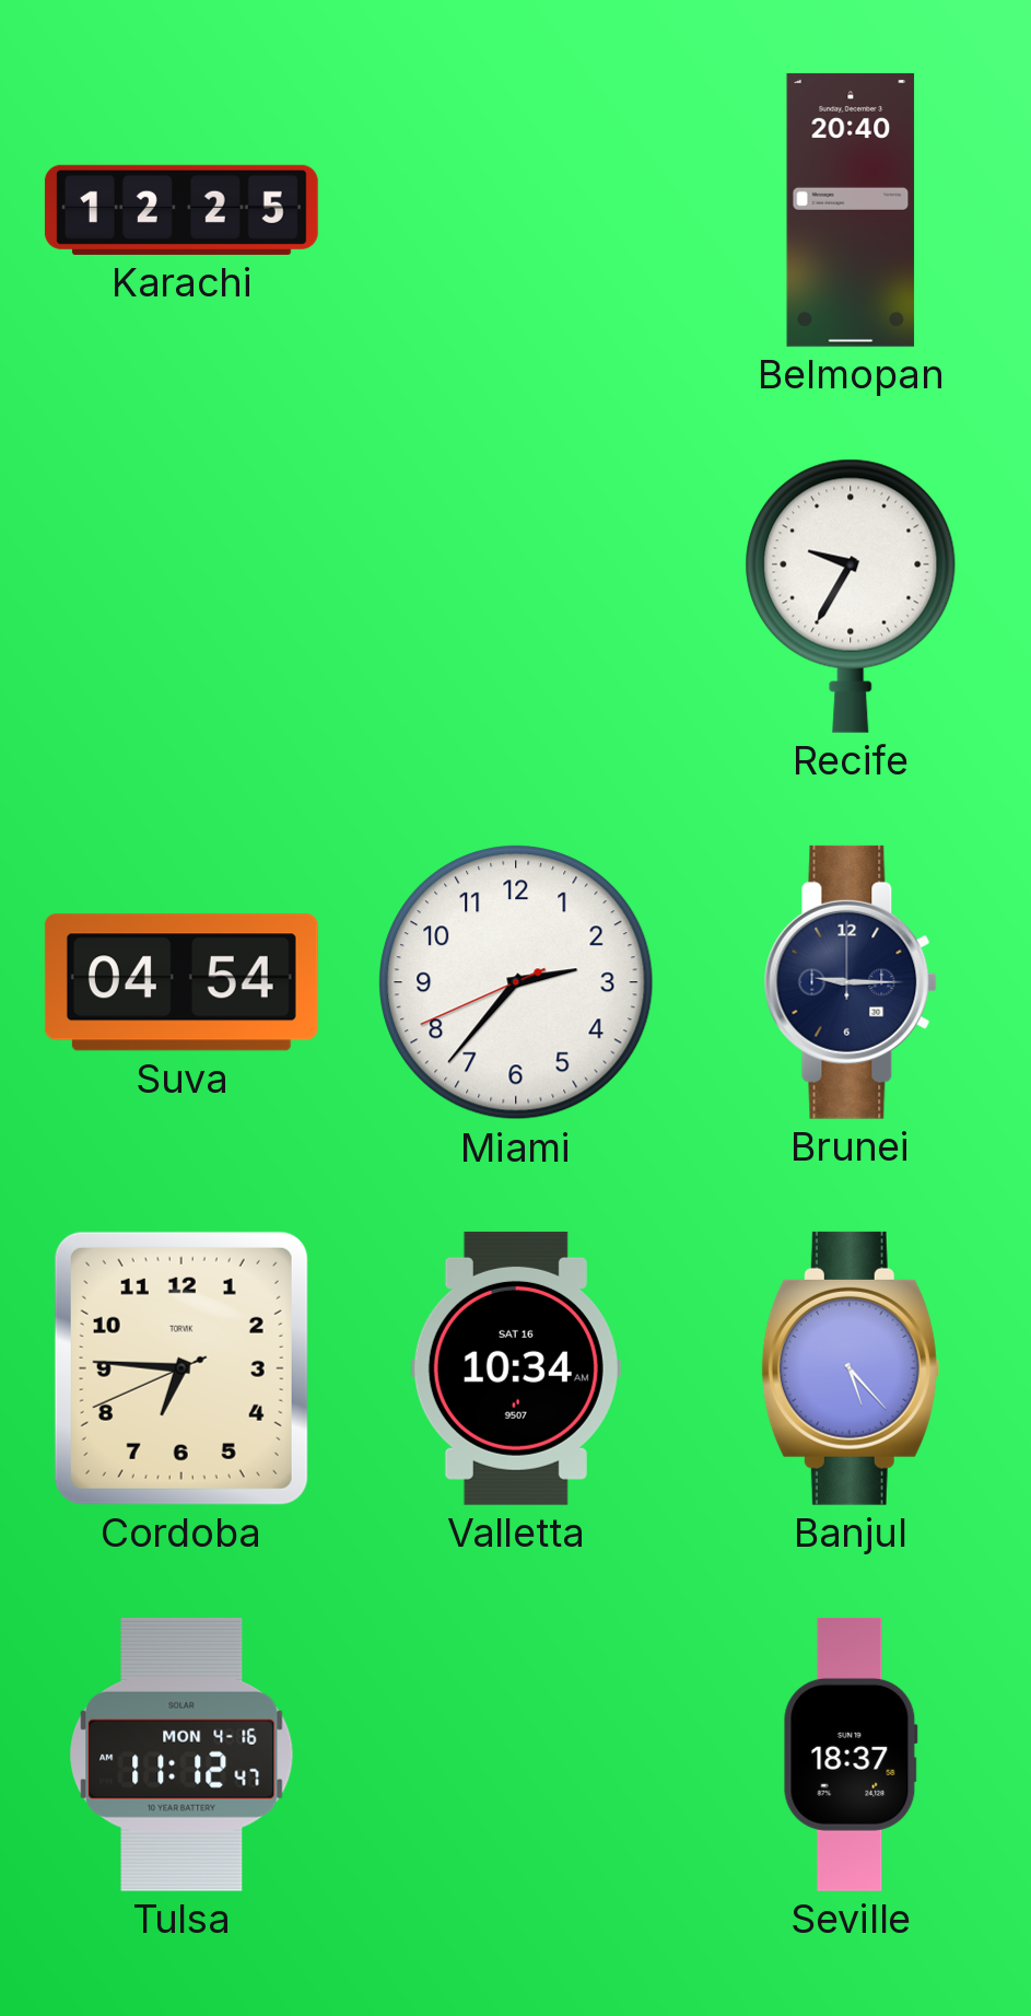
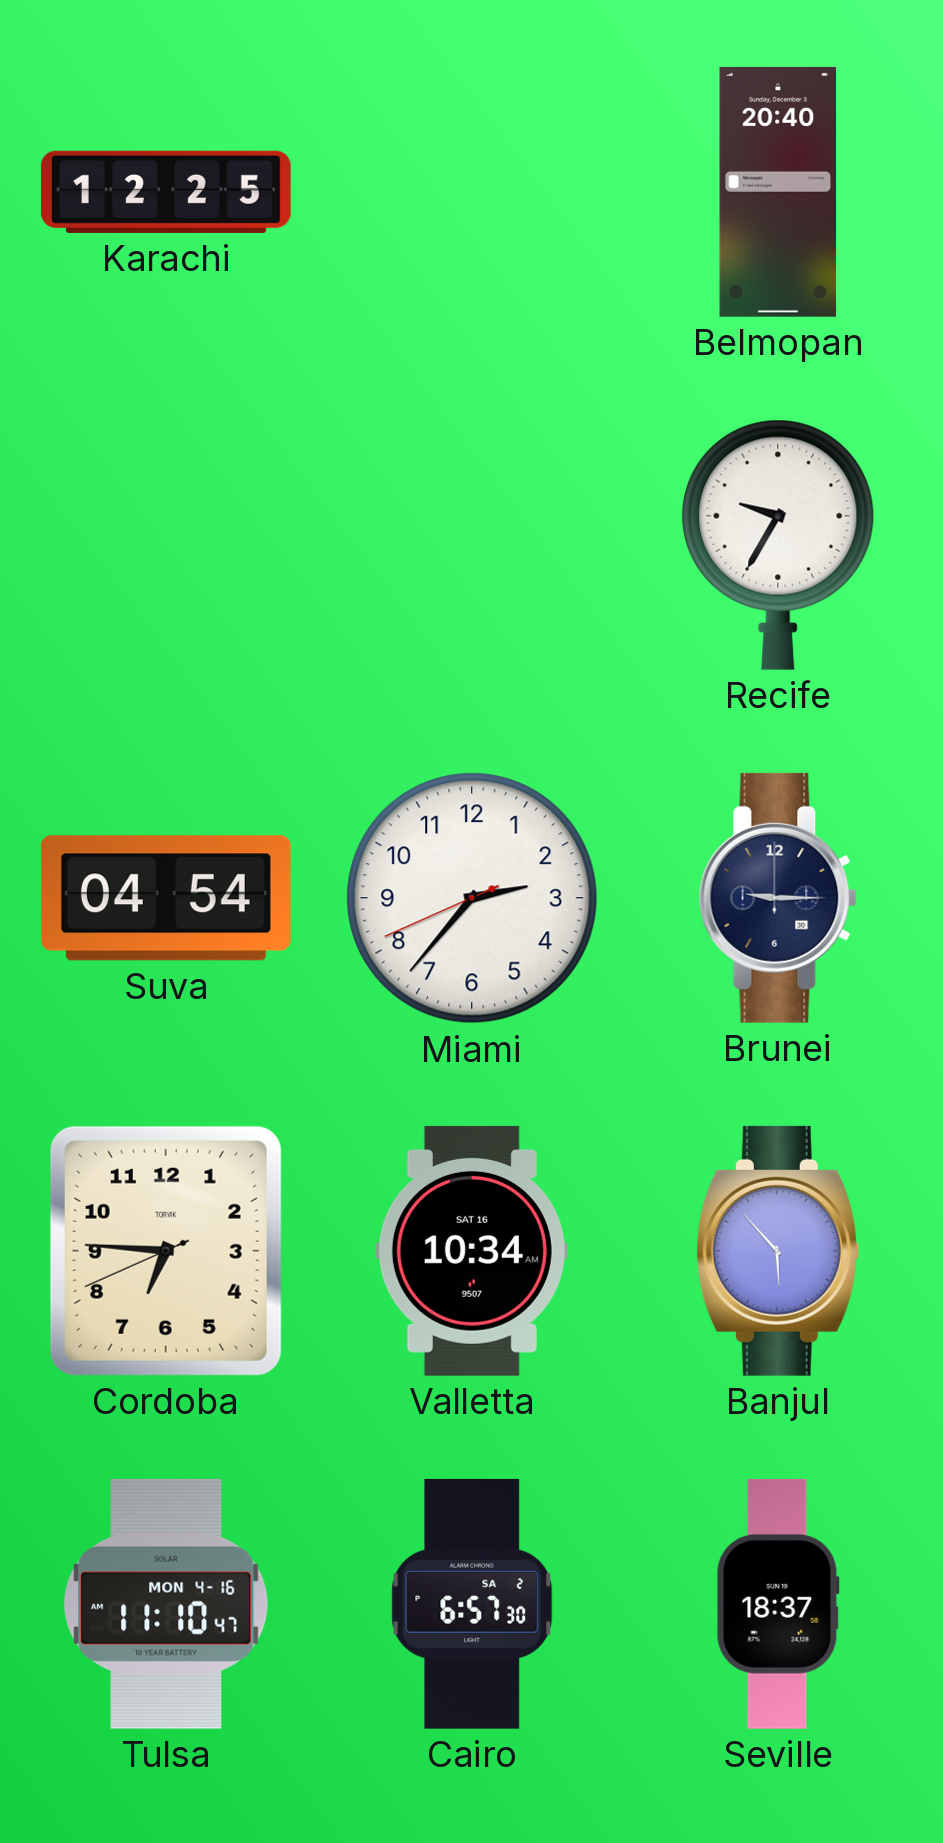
Banjul: 5:23 -> 5:53 (778, 1251)
Tulsa: 11:12 -> 11:10 (166, 1604)
Cairo: none -> 6:57 (472, 1604)
